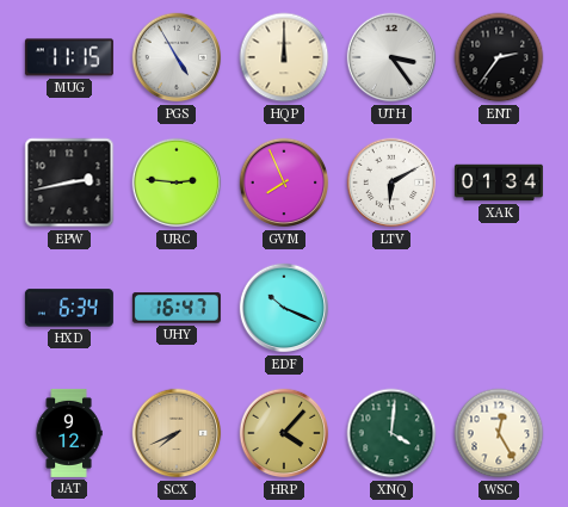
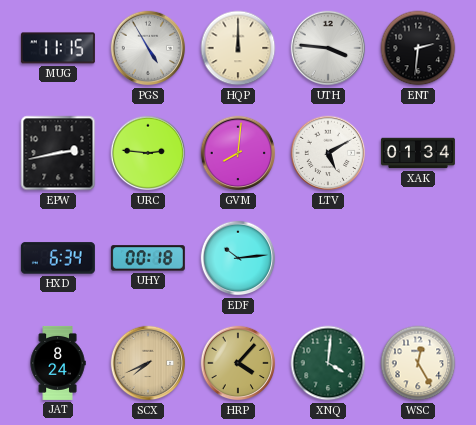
UTH: 3:24 -> 3:46 (328, 48)
ENT: 2:36 -> 2:31 (418, 48)
GVM: 7:56 -> 8:01 (238, 153)
LTV: 6:10 -> 5:10 (328, 153)
UHY: 16:47 -> 00:18 (148, 258)
EDF: 10:19 -> 10:14 (238, 258)
JAT: 9:12 -> 8:24 (58, 363)
